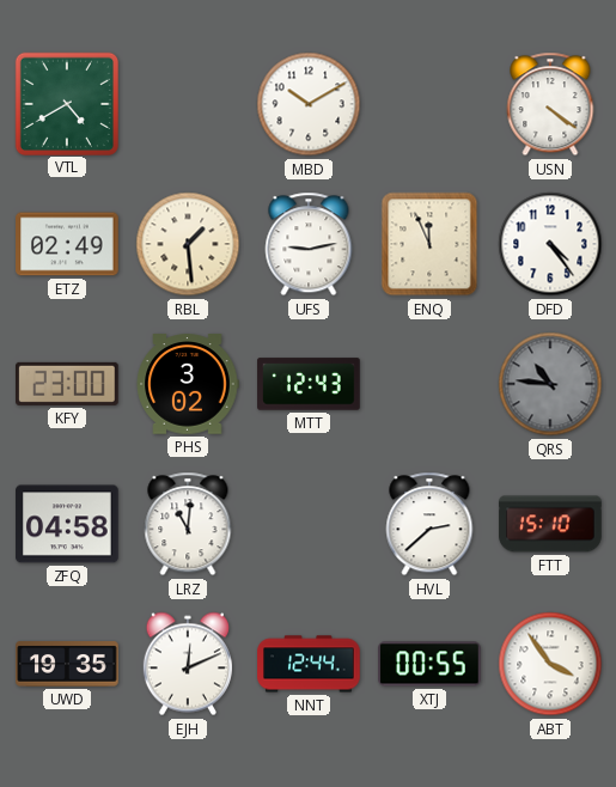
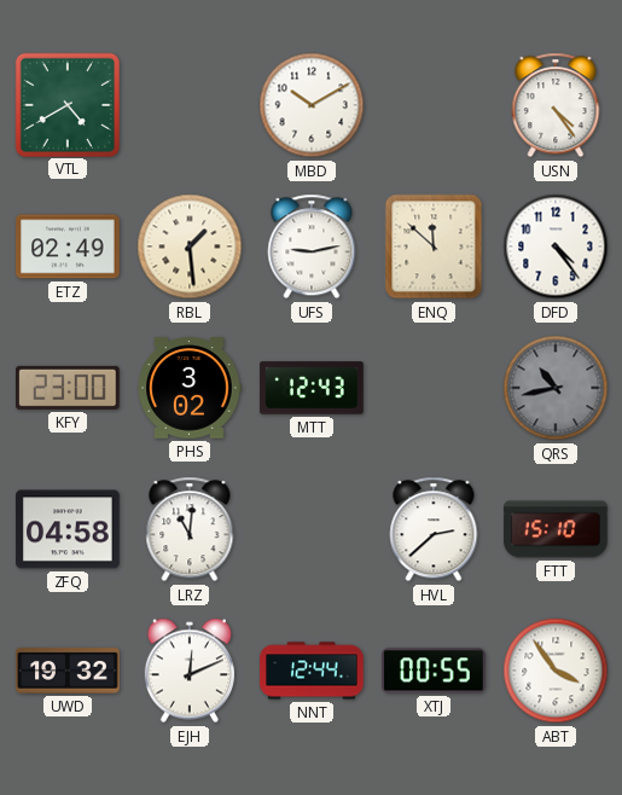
USN: 4:21 -> 4:24 (556, 105)
ENQ: 11:56 -> 11:52 (434, 246)
QRS: 10:46 -> 10:43 (556, 388)
UWD: 19:35 -> 19:32 (68, 671)
